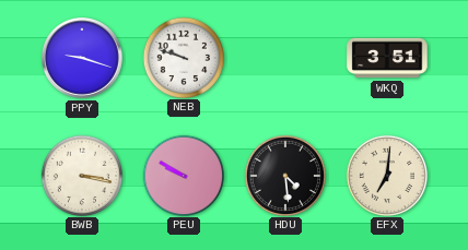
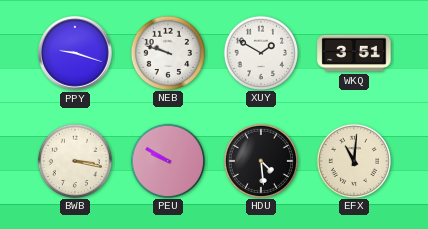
XUY: none -> 1:50 (260, 52)
EFX: 7:01 -> 11:01 (353, 160)
